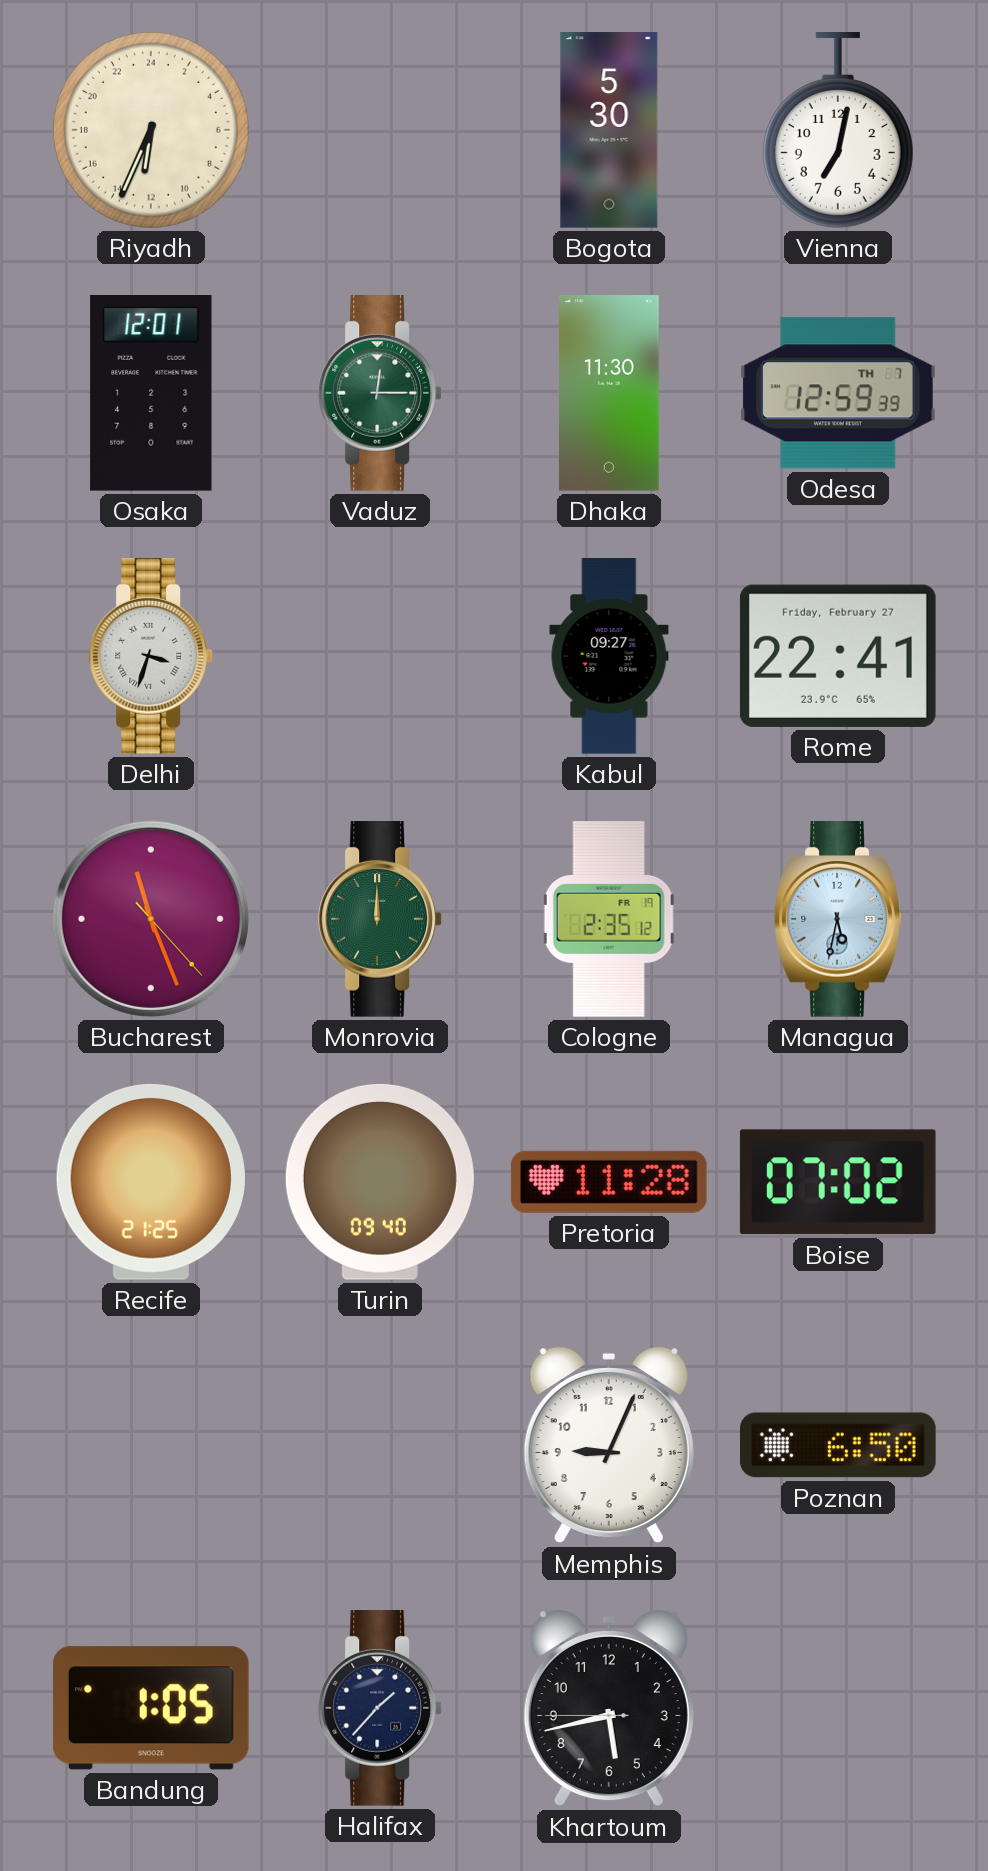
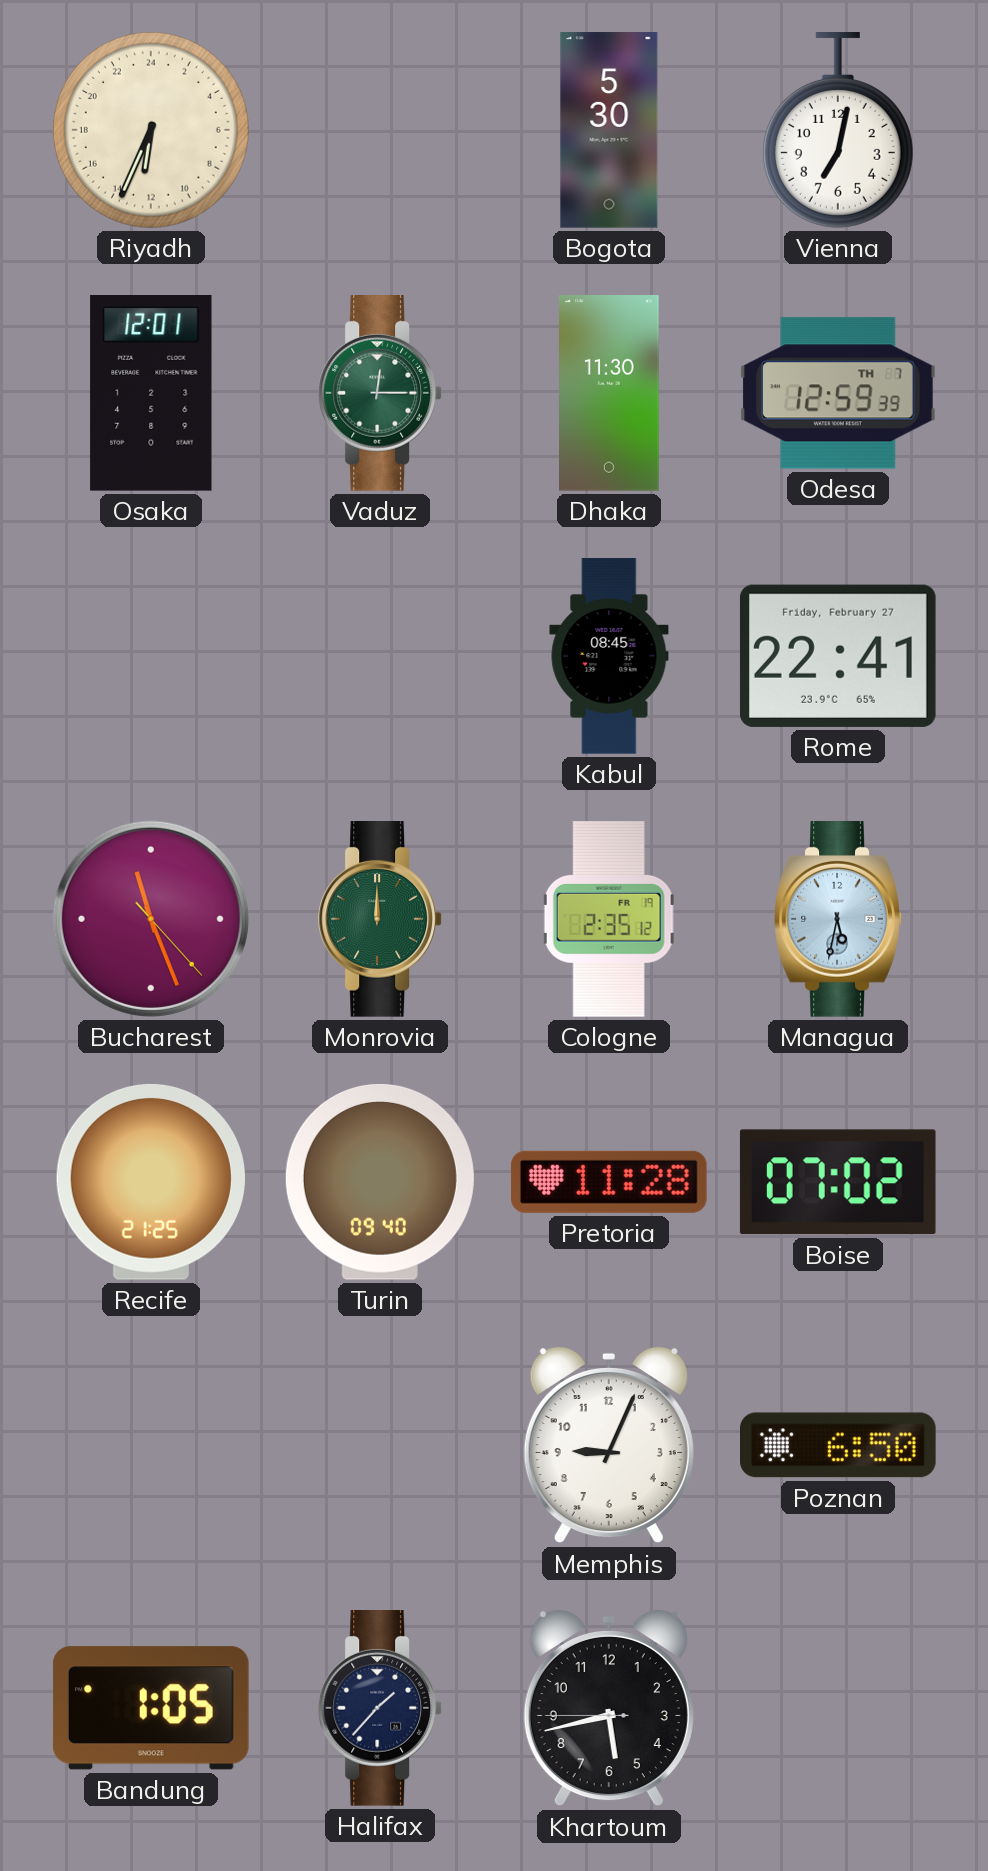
Delhi: 3:33 -> none (151, 657)
Kabul: 09:27 -> 08:45 (609, 656)
